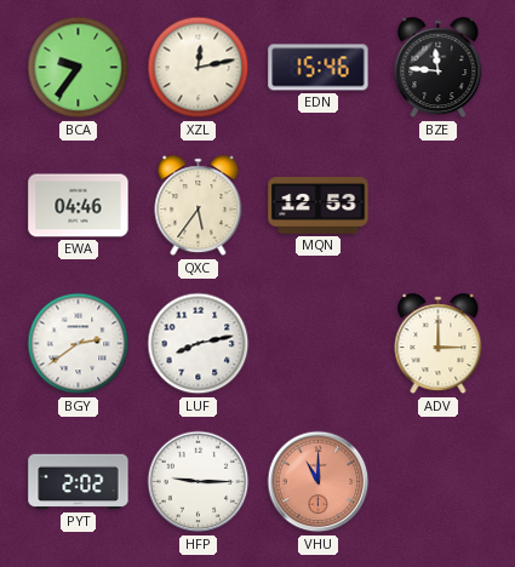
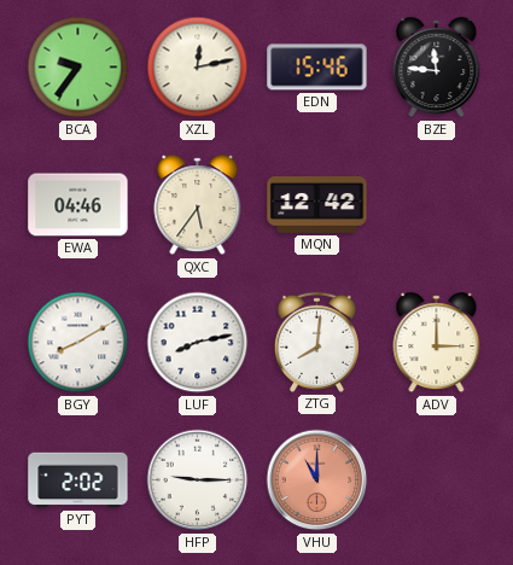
MQN: 12:53 -> 12:42 (317, 205)
BGY: 2:39 -> 8:10 (78, 343)
ZTG: none -> 8:01 (316, 342)
